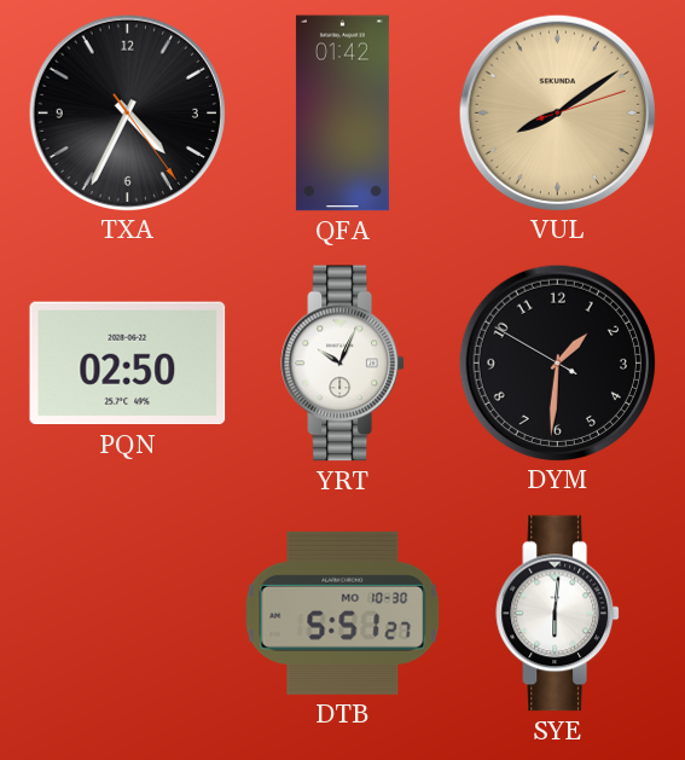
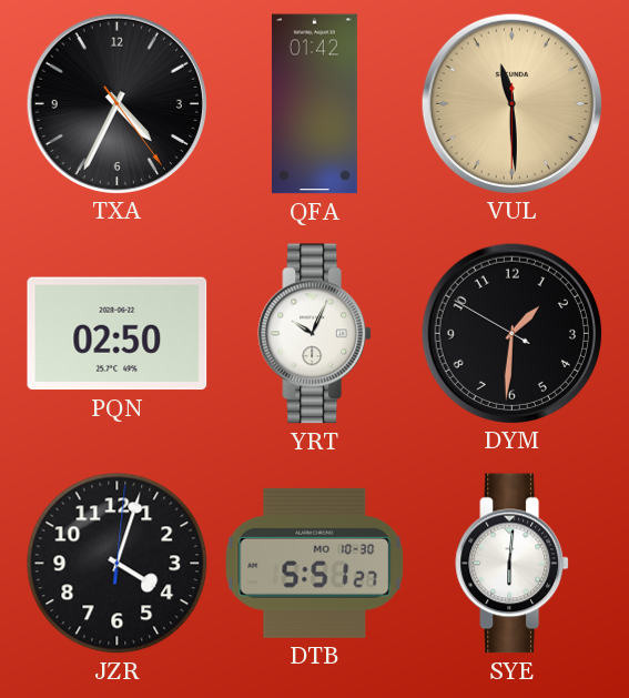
VUL: 8:09 -> 11:29 (511, 103)
JZR: none -> 4:03 (118, 564)
